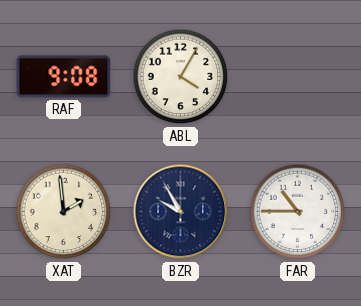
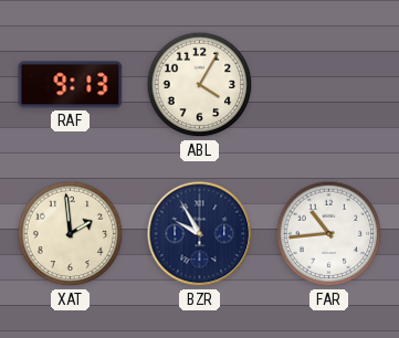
RAF: 9:08 -> 9:13 (71, 85)
FAR: 10:45 -> 10:44 (329, 234)
